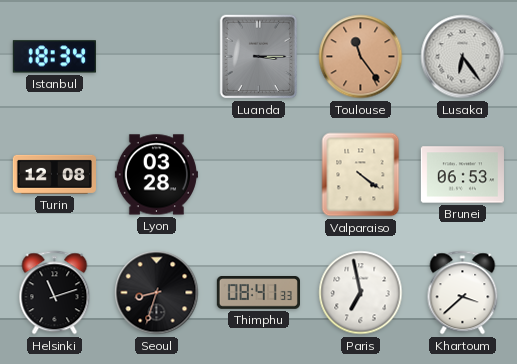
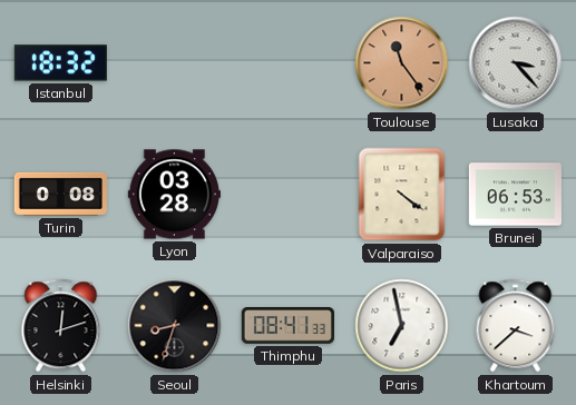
Istanbul: 18:34 -> 18:32 (60, 63)
Luanda: 3:15 -> none (259, 57)
Lusaka: 6:24 -> 3:23 (516, 63)
Turin: 12:08 -> 0:08 (60, 194)
Helsinki: 11:12 -> 12:12 (61, 326)
